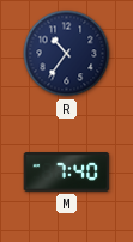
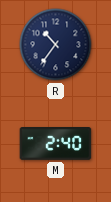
M: 7:40 -> 2:40 (56, 144)
